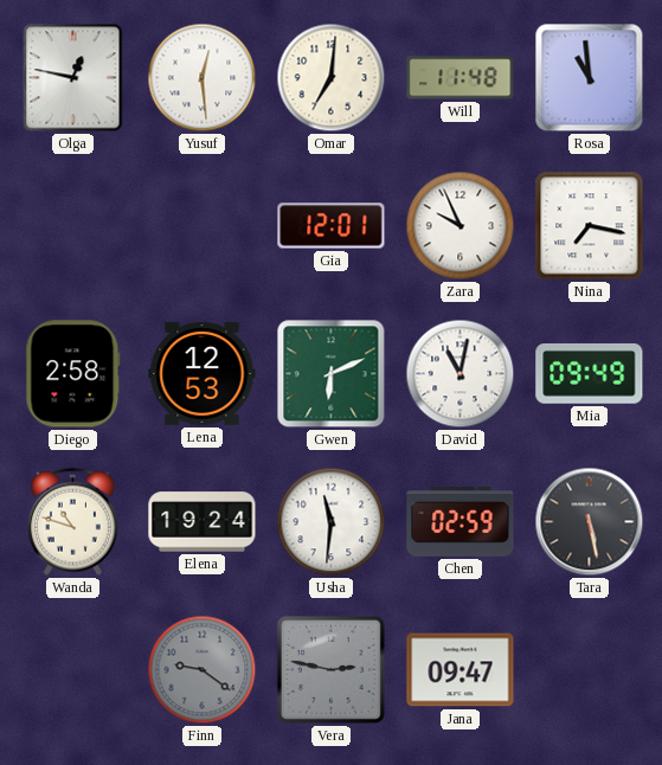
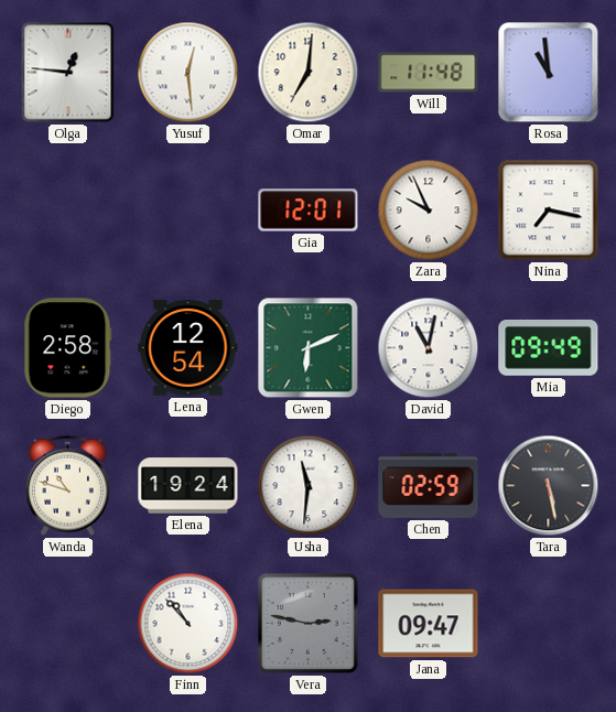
Olga: 12:47 -> 12:46 (68, 73)
Lena: 12:53 -> 12:54 (188, 347)
Finn: 9:21 -> 10:53 (188, 624)
Finn dial: grey -> white (188, 624)
